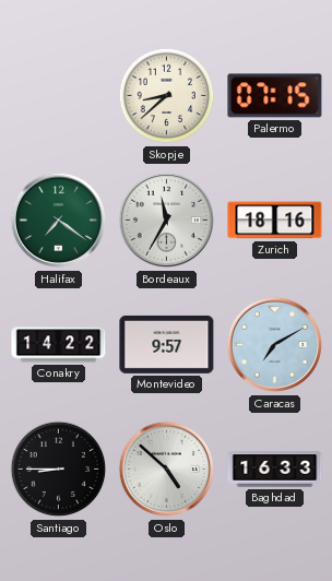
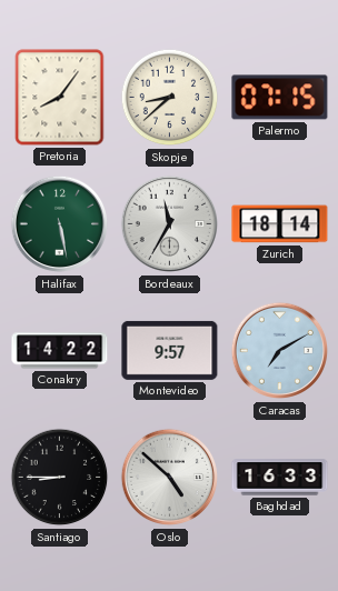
Pretoria: none -> 8:06 (60, 98)
Halifax: 7:21 -> 5:28 (60, 224)
Zurich: 18:16 -> 18:14 (280, 224)
